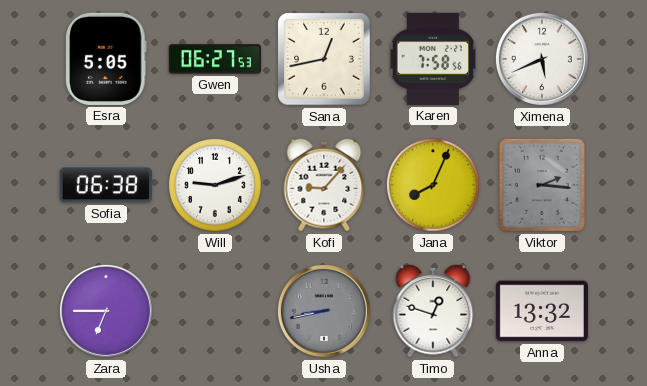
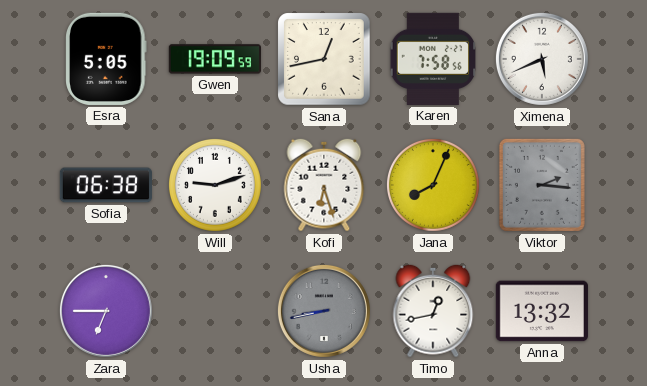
Gwen: 06:27 -> 19:09 (215, 59)
Kofi: 9:07 -> 6:27 (324, 185)
Timo: 12:48 -> 12:43 (433, 311)
